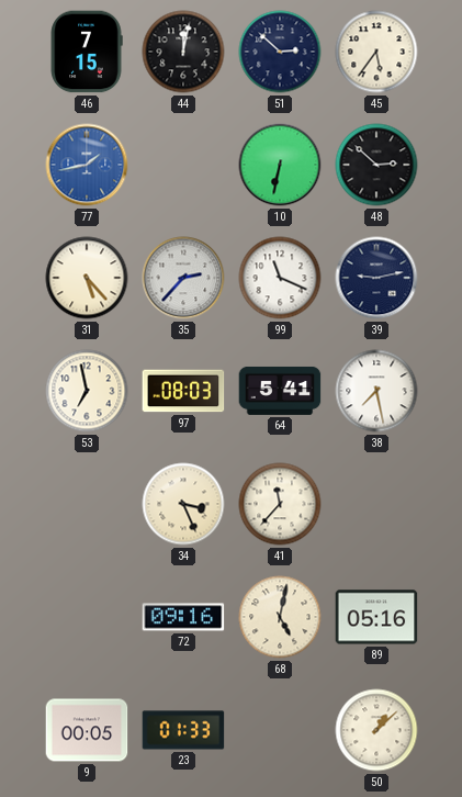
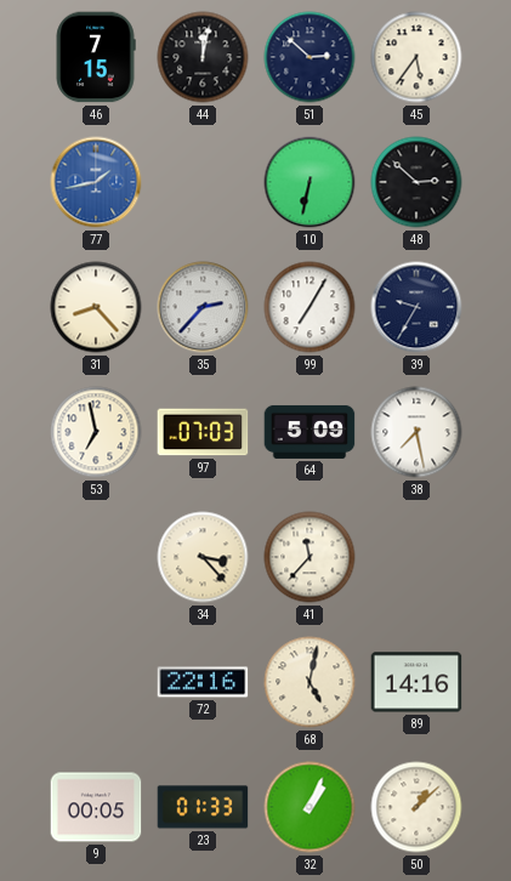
31: 5:23 -> 8:23 (96, 307)
99: 11:19 -> 7:05 (310, 307)
39: 9:13 -> 9:35 (416, 307)
97: 08:03 -> 07:03 (203, 432)
64: 5:41 -> 5:09 (310, 432)
34: 3:26 -> 3:23 (203, 557)
72: 09:16 -> 22:16 (203, 682)
89: 05:16 -> 14:16 (416, 682)
32: none -> 1:04 (310, 807)
